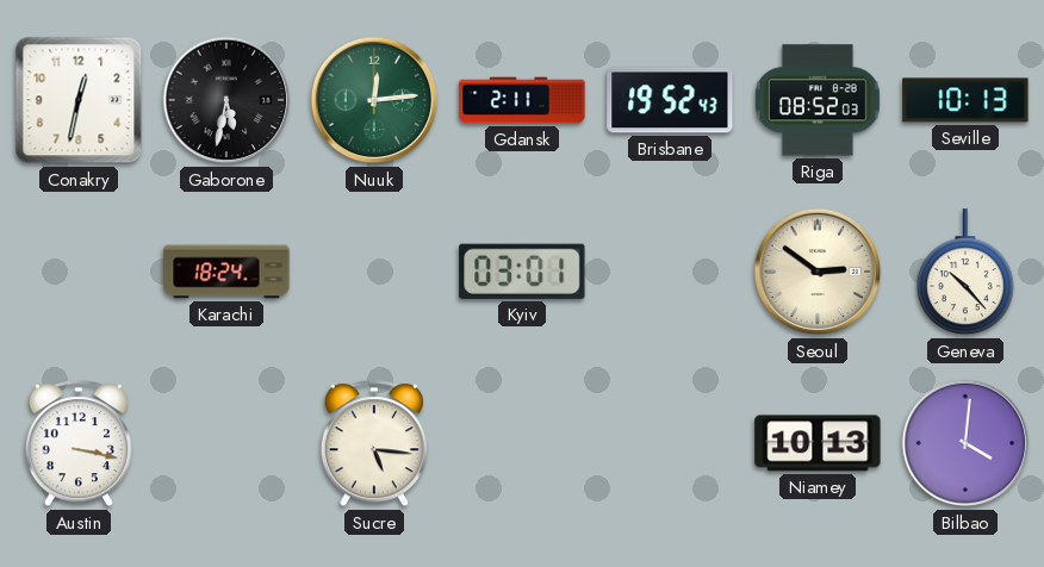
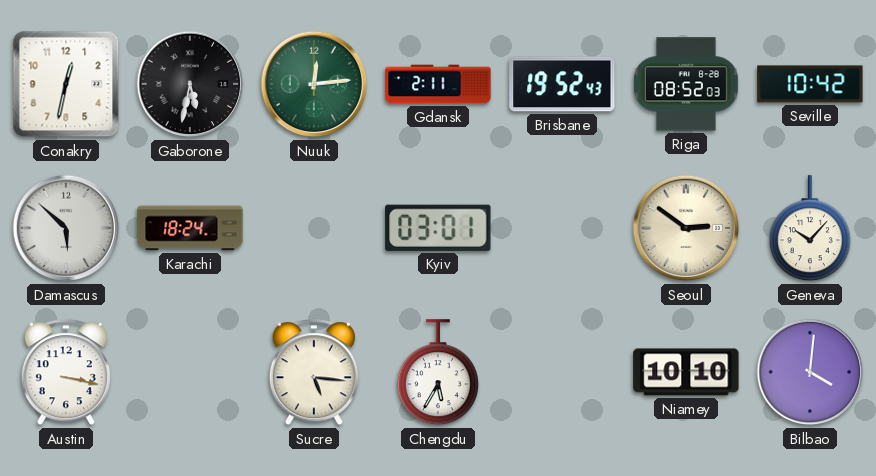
Seville: 10:13 -> 10:42 (810, 84)
Damascus: none -> 5:52 (66, 228)
Geneva: 10:23 -> 10:07 (810, 229)
Chengdu: none -> 5:35 (438, 373)
Niamey: 10:13 -> 10:10 (686, 372)
